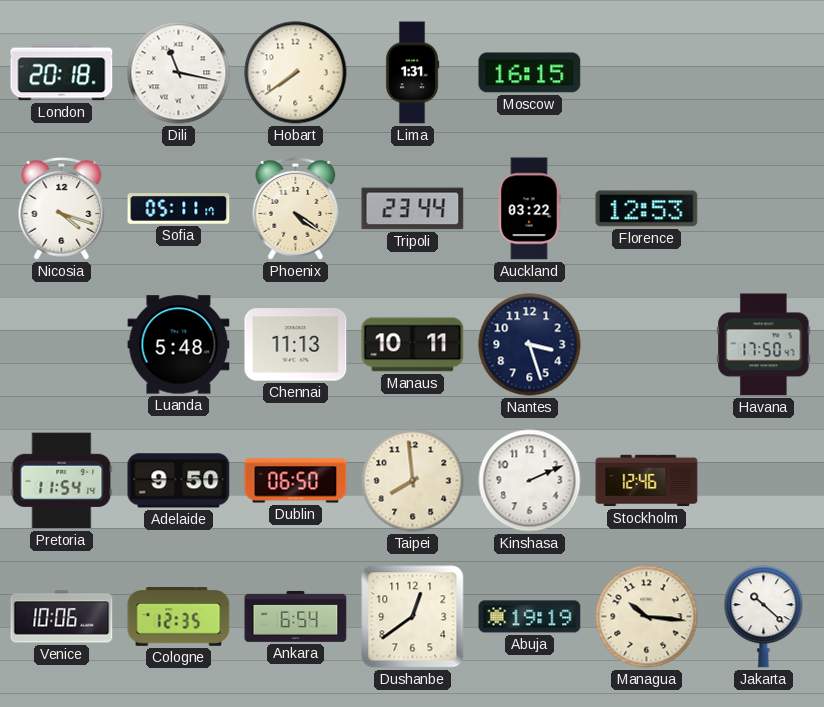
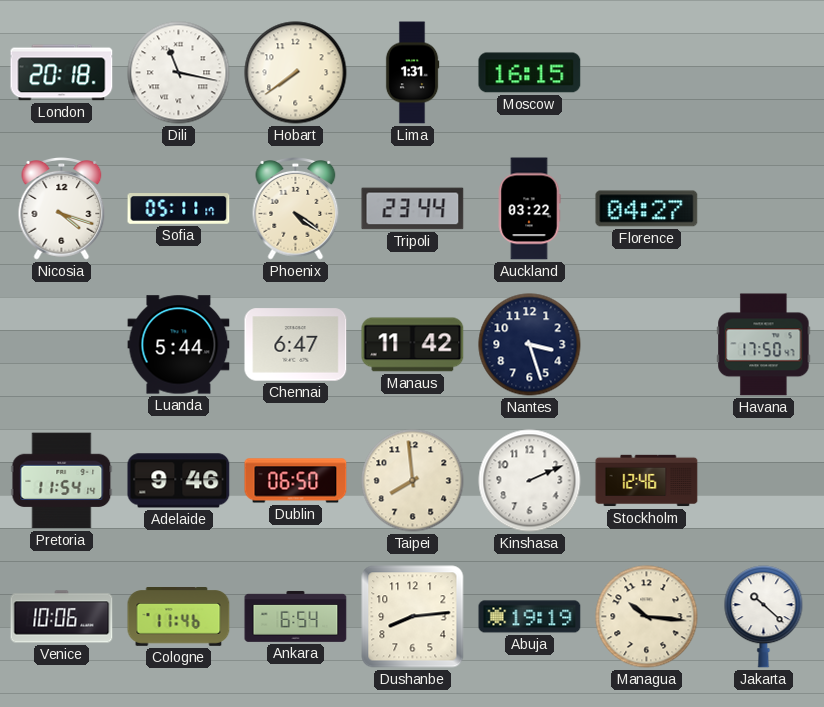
Florence: 12:53 -> 04:27 (647, 209)
Luanda: 5:48 -> 5:44 (179, 345)
Chennai: 11:13 -> 6:47 (296, 345)
Manaus: 10:11 -> 11:42 (413, 345)
Adelaide: 9:50 -> 9:46 (179, 481)
Cologne: 12:35 -> 11:46 (179, 617)
Dushanbe: 12:39 -> 8:14 (413, 617)
